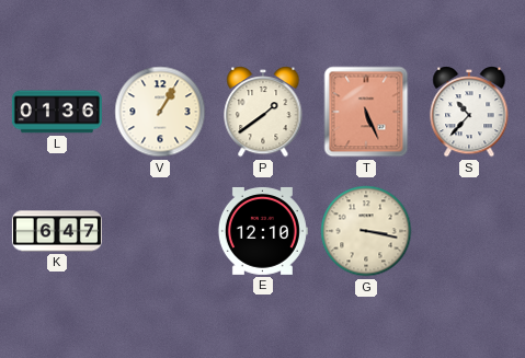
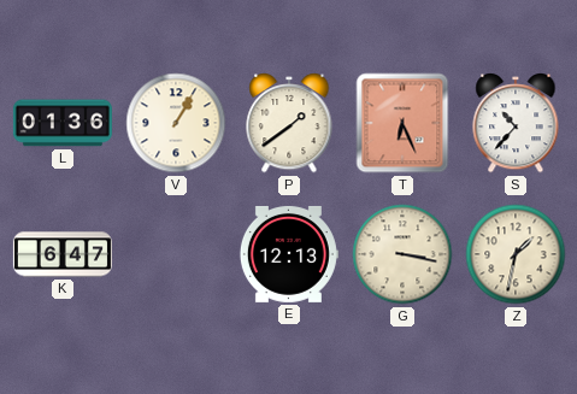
T: 5:26 -> 6:26 (402, 123)
E: 12:10 -> 12:13 (288, 254)
Z: none -> 1:32 (516, 254)
